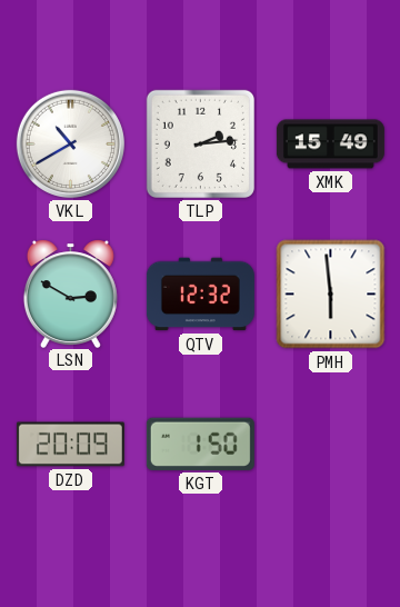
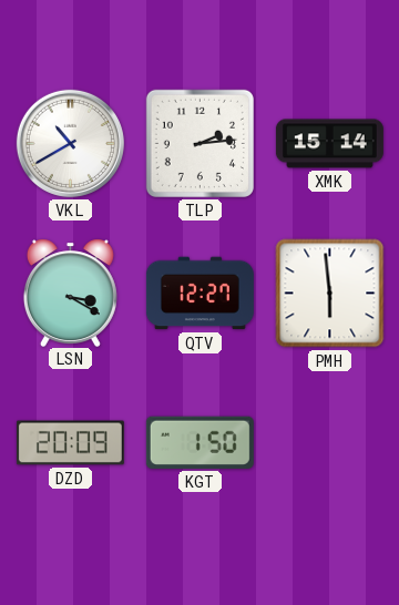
XMK: 15:49 -> 15:14 (329, 144)
LSN: 2:50 -> 3:20 (70, 293)
QTV: 12:32 -> 12:27 (199, 294)
